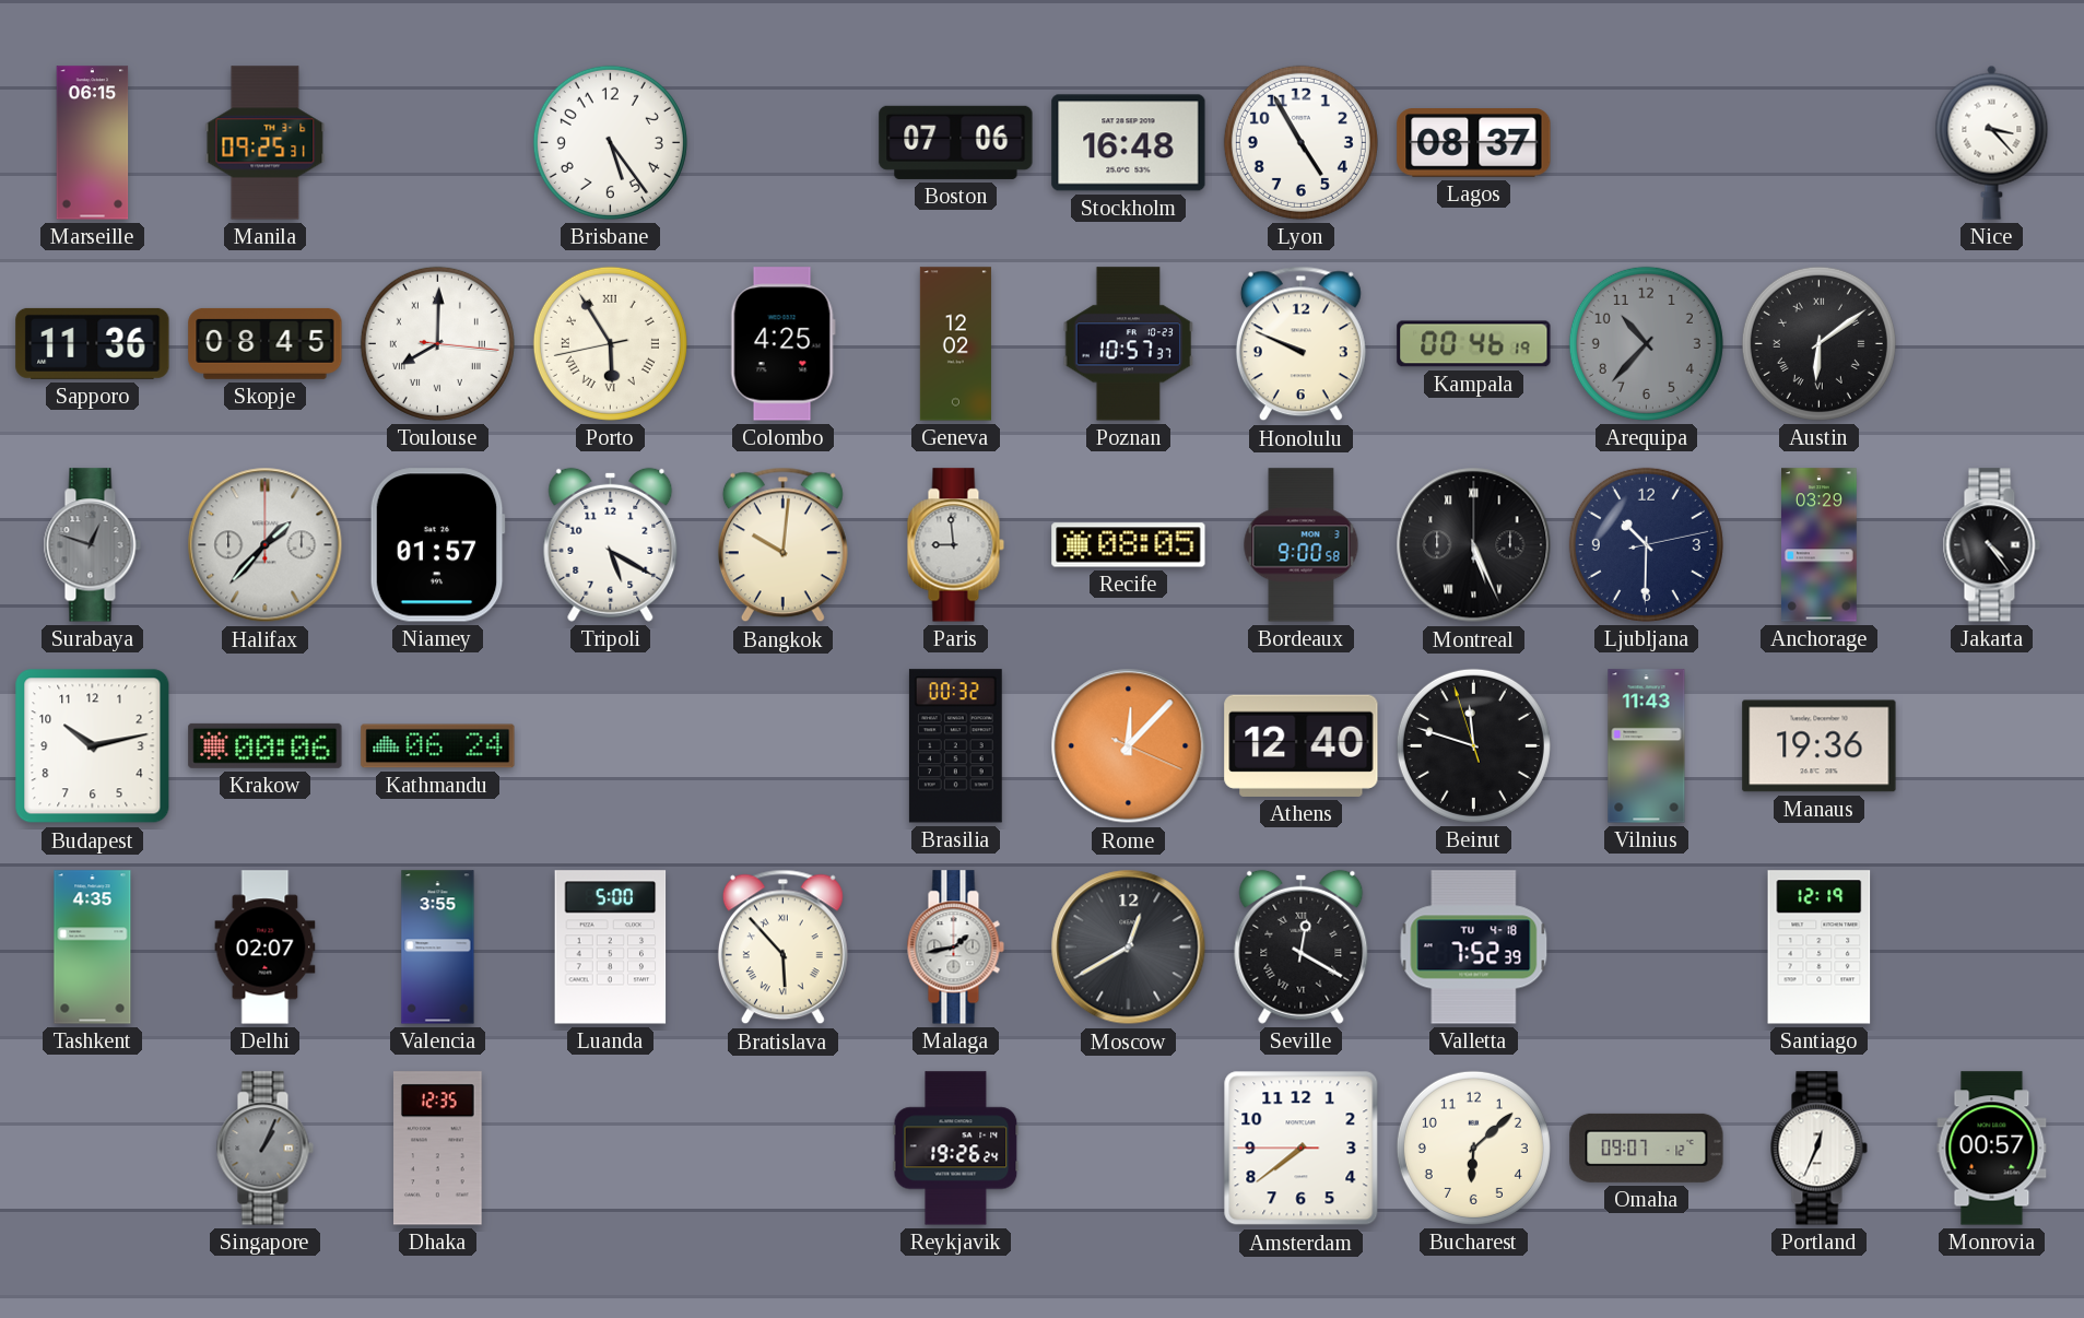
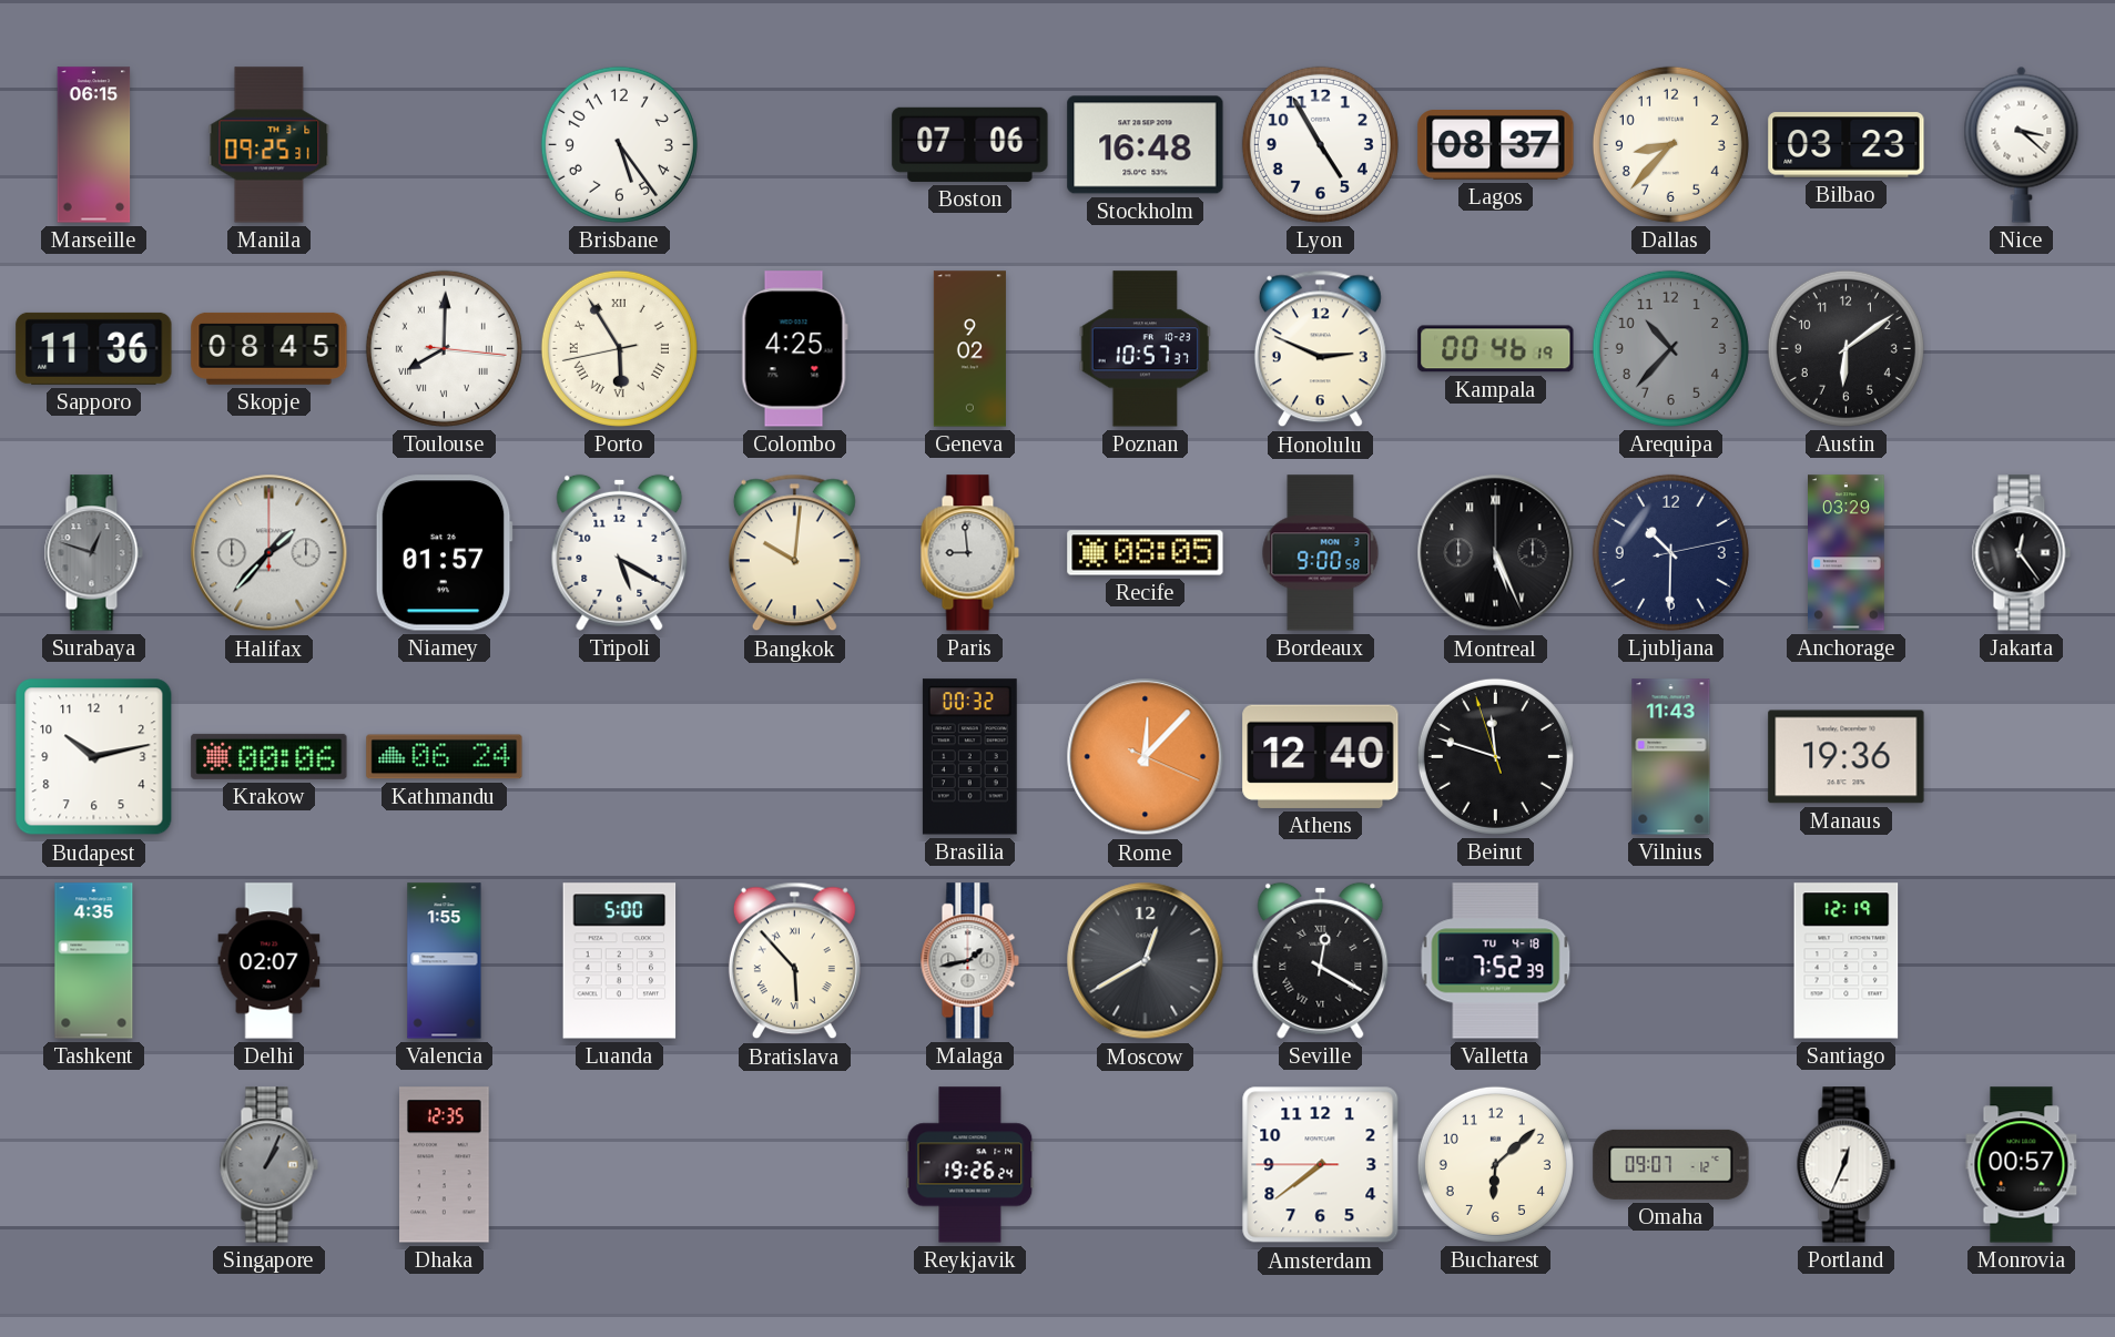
Dallas: none -> 8:37 (1670, 144)
Bilbao: none -> 03:23 (1847, 145)
Nice: 3:23 -> 3:22 (2022, 144)
Geneva: 12:02 -> 9:02 (969, 349)
Honolulu: 9:49 -> 2:49 (1320, 349)
Austin numerals: Roman -> Arabic (1845, 348)
Jakarta: 4:24 -> 12:24 (2021, 553)
Valencia: 3:55 -> 1:55 (445, 961)
